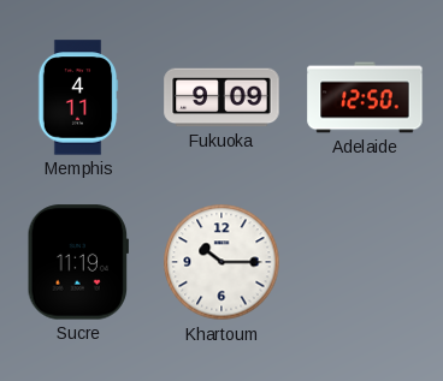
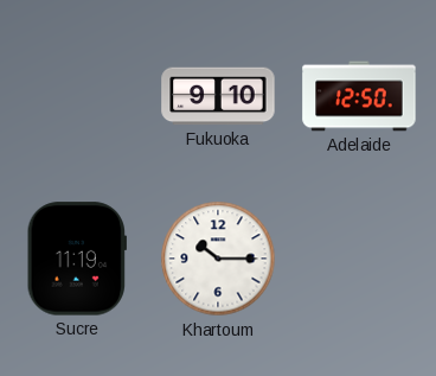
Memphis: 4:11 -> none (78, 97)
Fukuoka: 9:09 -> 9:10 (218, 96)
